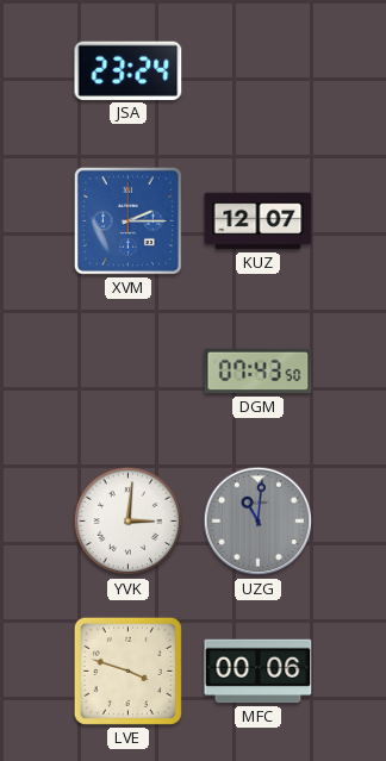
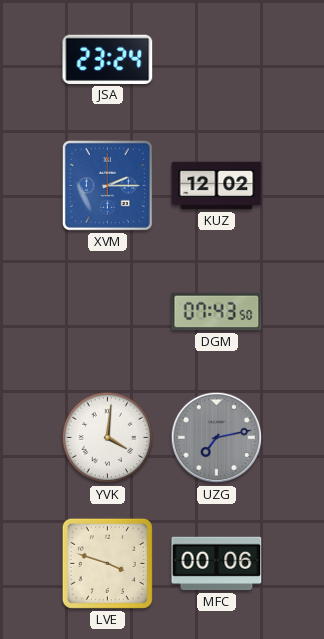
KUZ: 12:07 -> 12:02 (217, 186)
YVK: 3:01 -> 4:01 (108, 438)
UZG: 11:01 -> 7:13 (217, 438)
